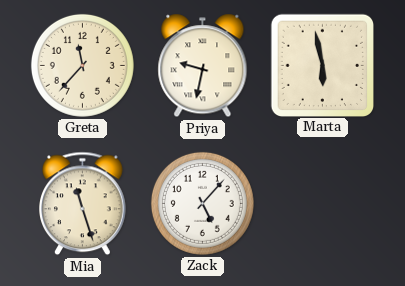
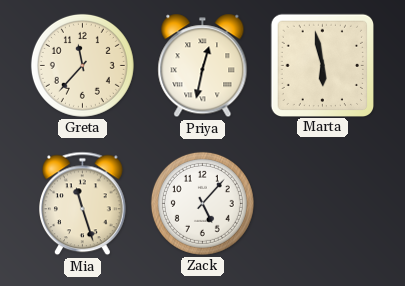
Priya: 9:32 -> 12:32 (203, 66)
